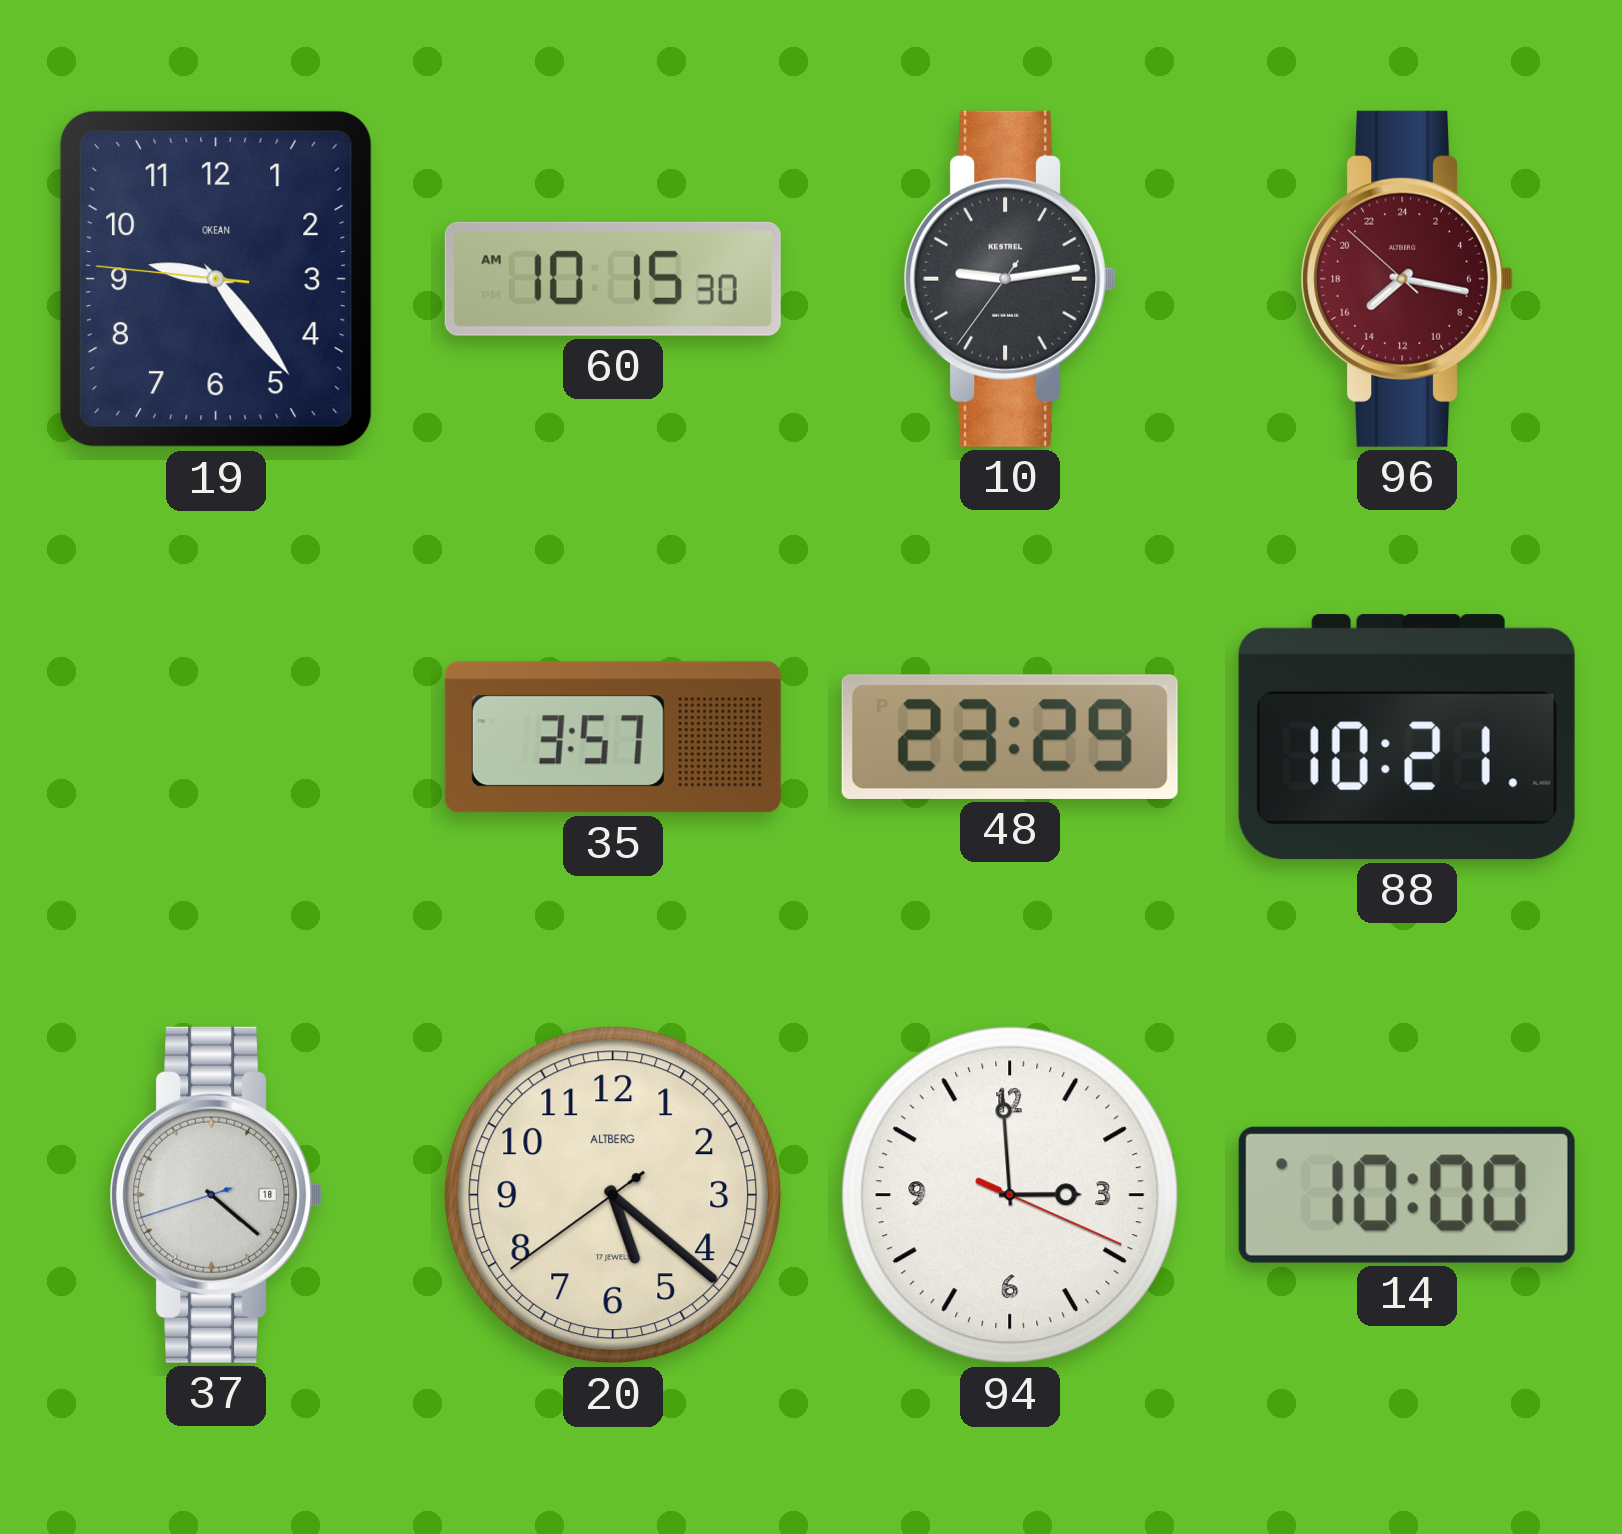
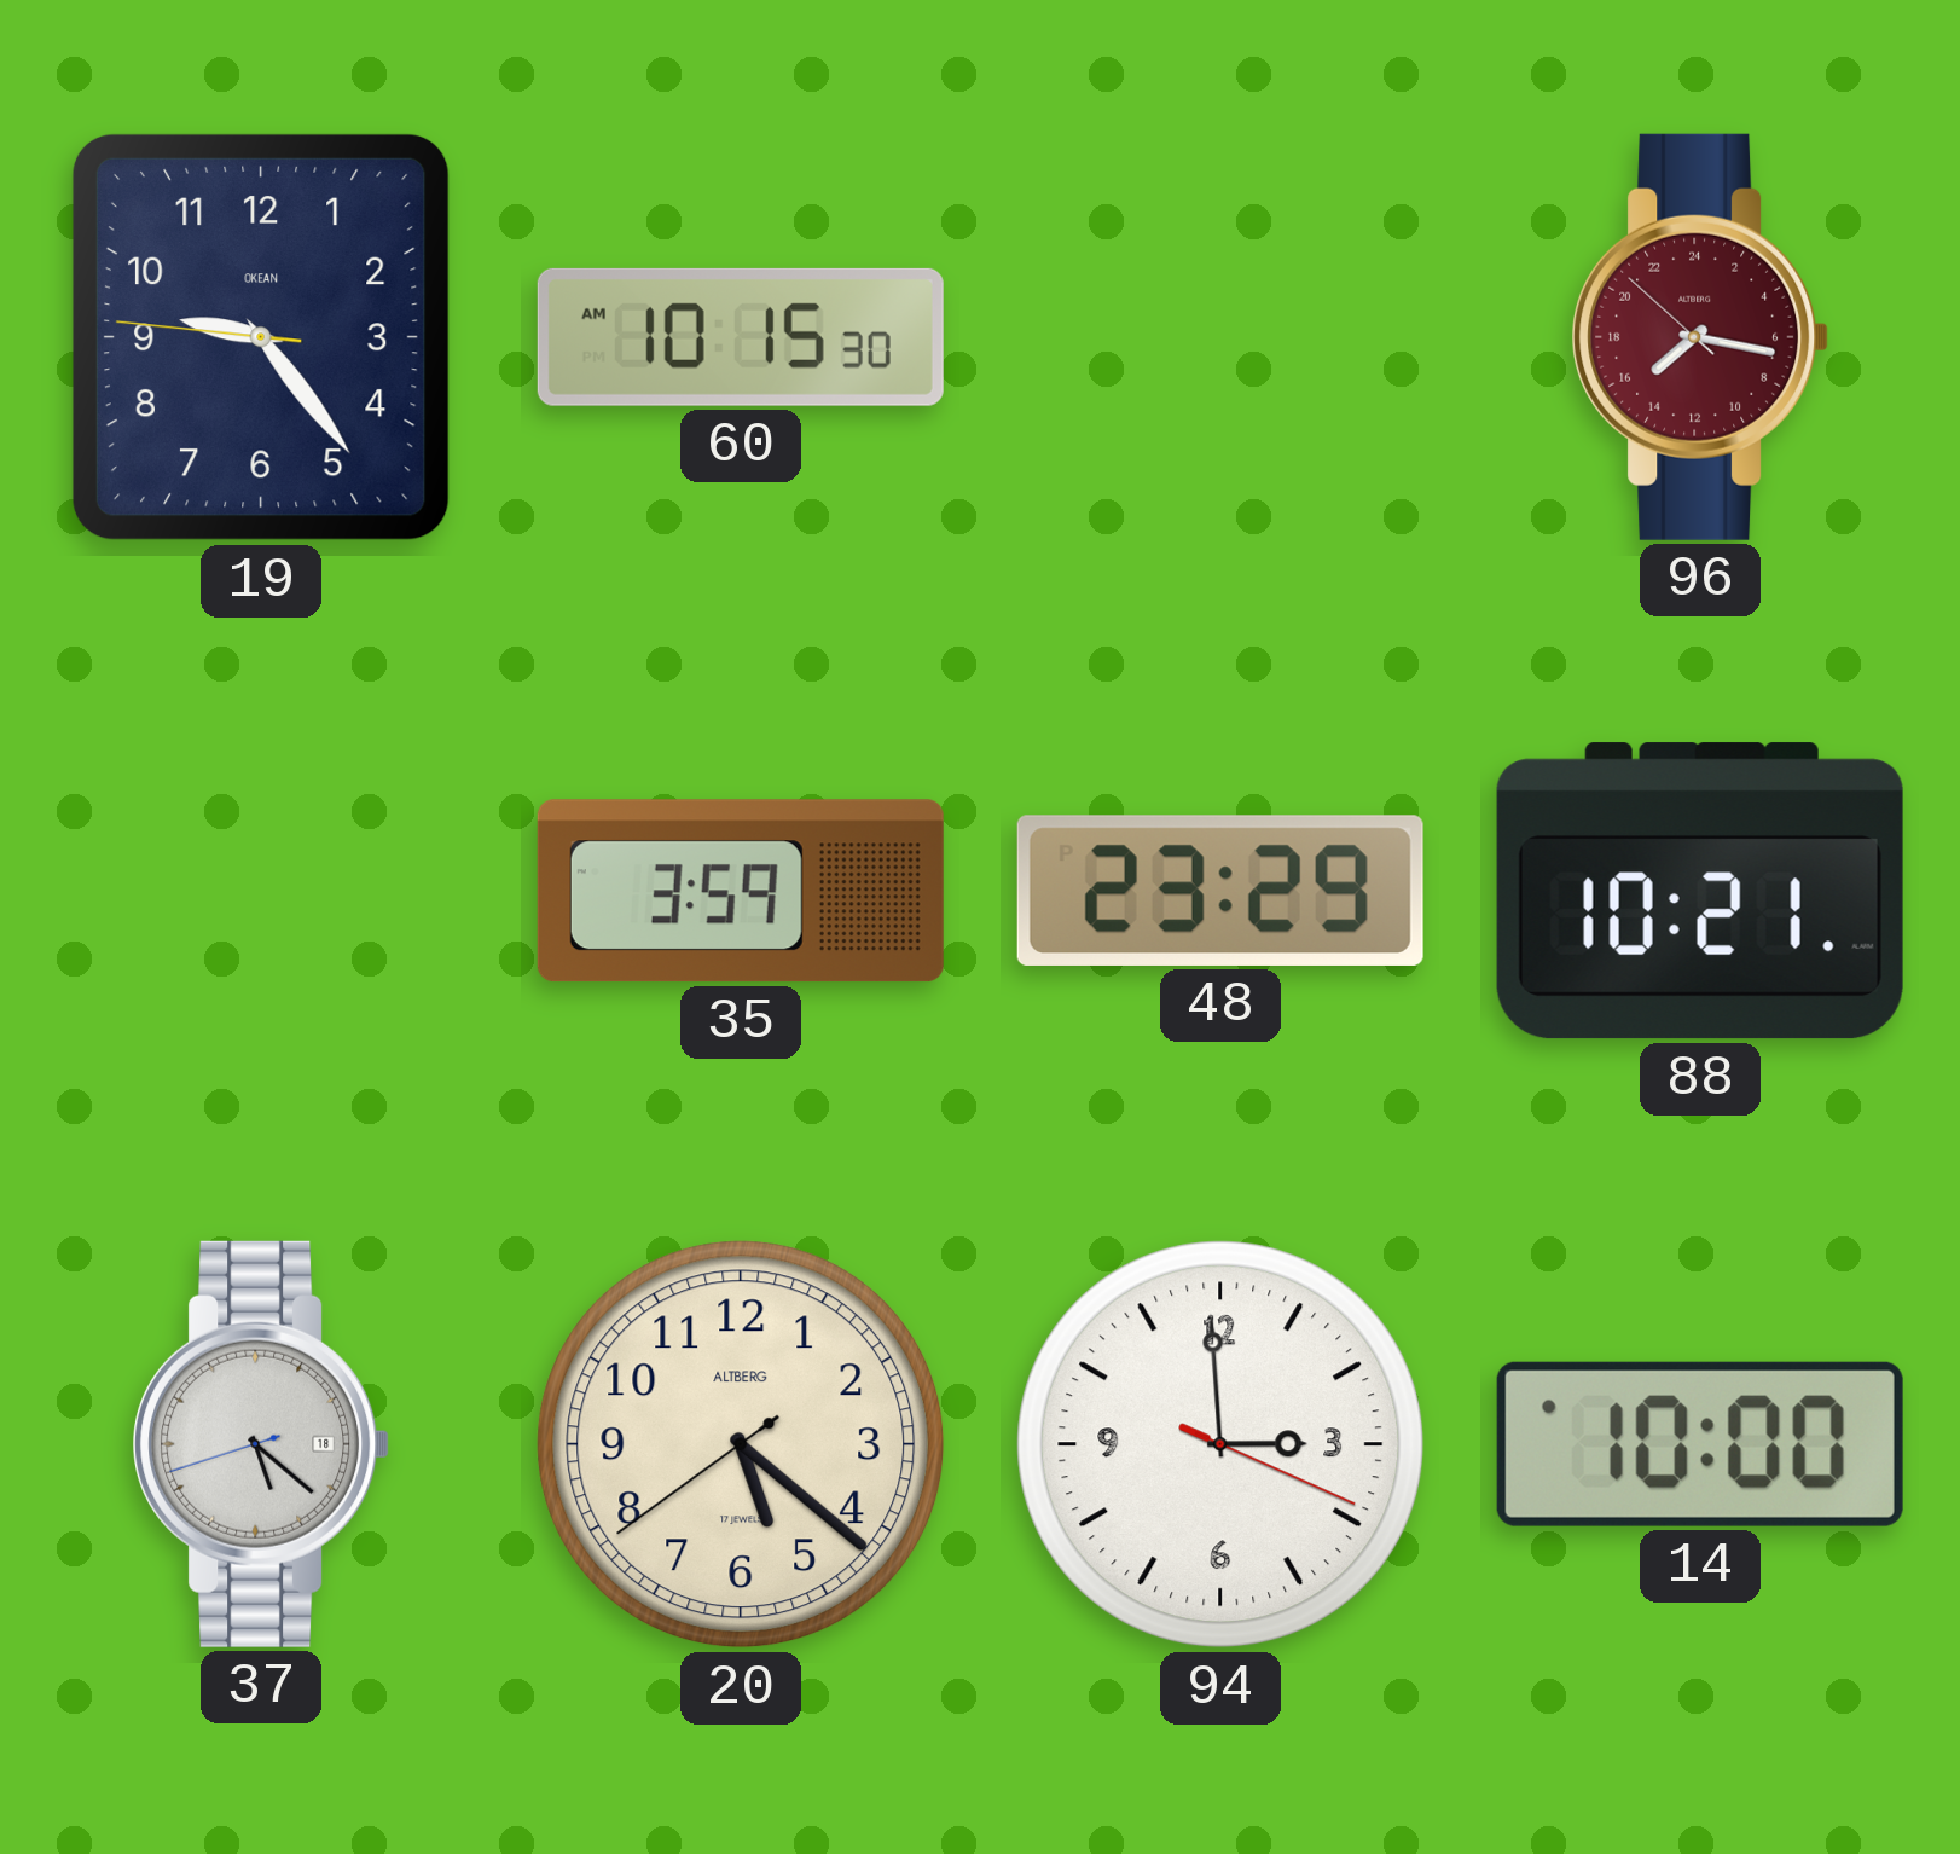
10: 9:13 -> none (1010, 279)
35: 3:57 -> 3:59 (741, 891)
37: 4:21 -> 5:21 (261, 1444)
